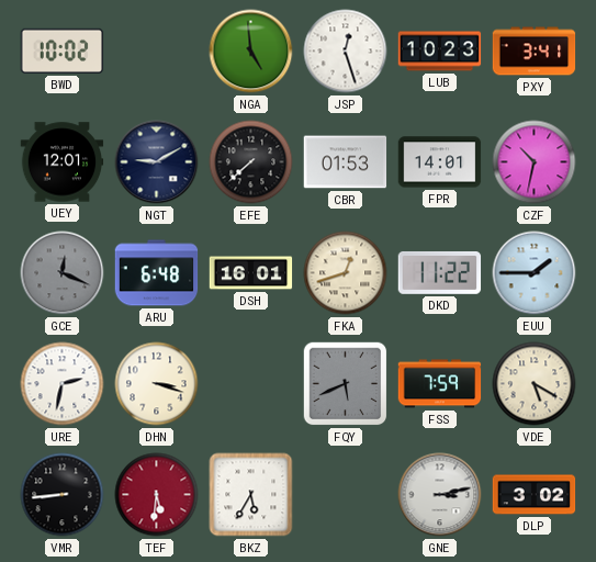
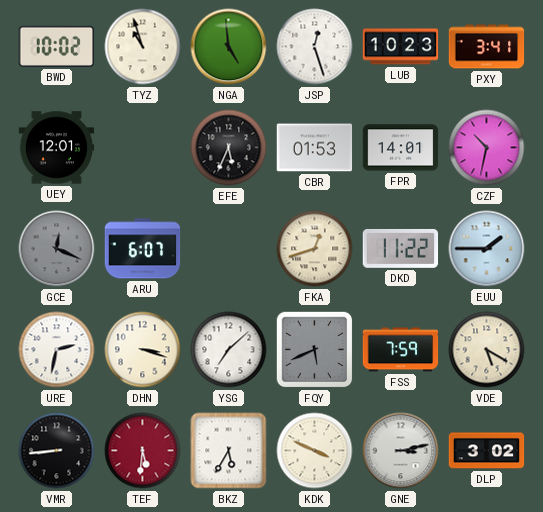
TYZ: none -> 10:57 (143, 47)
NGT: 9:10 -> none (157, 162)
EFE: 7:38 -> 5:34 (229, 148)
ARU: 6:48 -> 6:07 (143, 249)
DSH: 16:01 -> none (251, 273)
YSG: none -> 7:08 (229, 350)
KDK: none -> 3:49 (315, 451)
